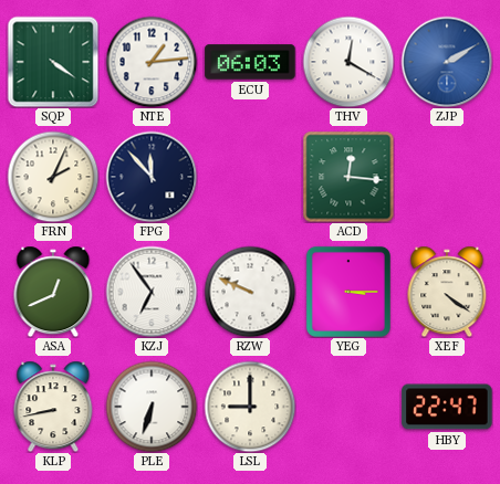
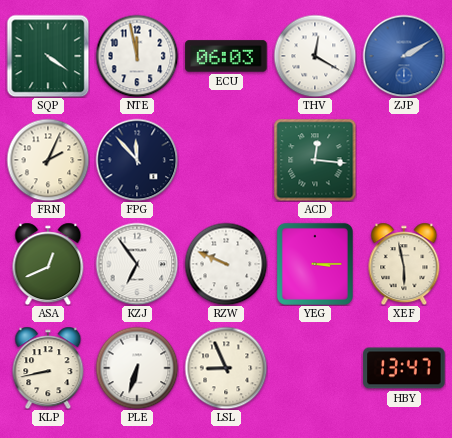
NTE: 1:14 -> 11:58 (137, 56)
XEF: 4:21 -> 5:58 (404, 264)
LSL: 9:00 -> 8:56 (226, 368)
HBY: 22:47 -> 13:47 (404, 368)
